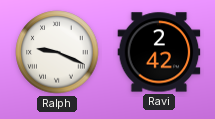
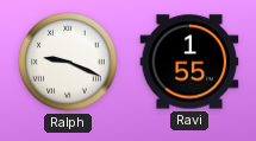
Ravi: 2:42 -> 1:55 (189, 62)
